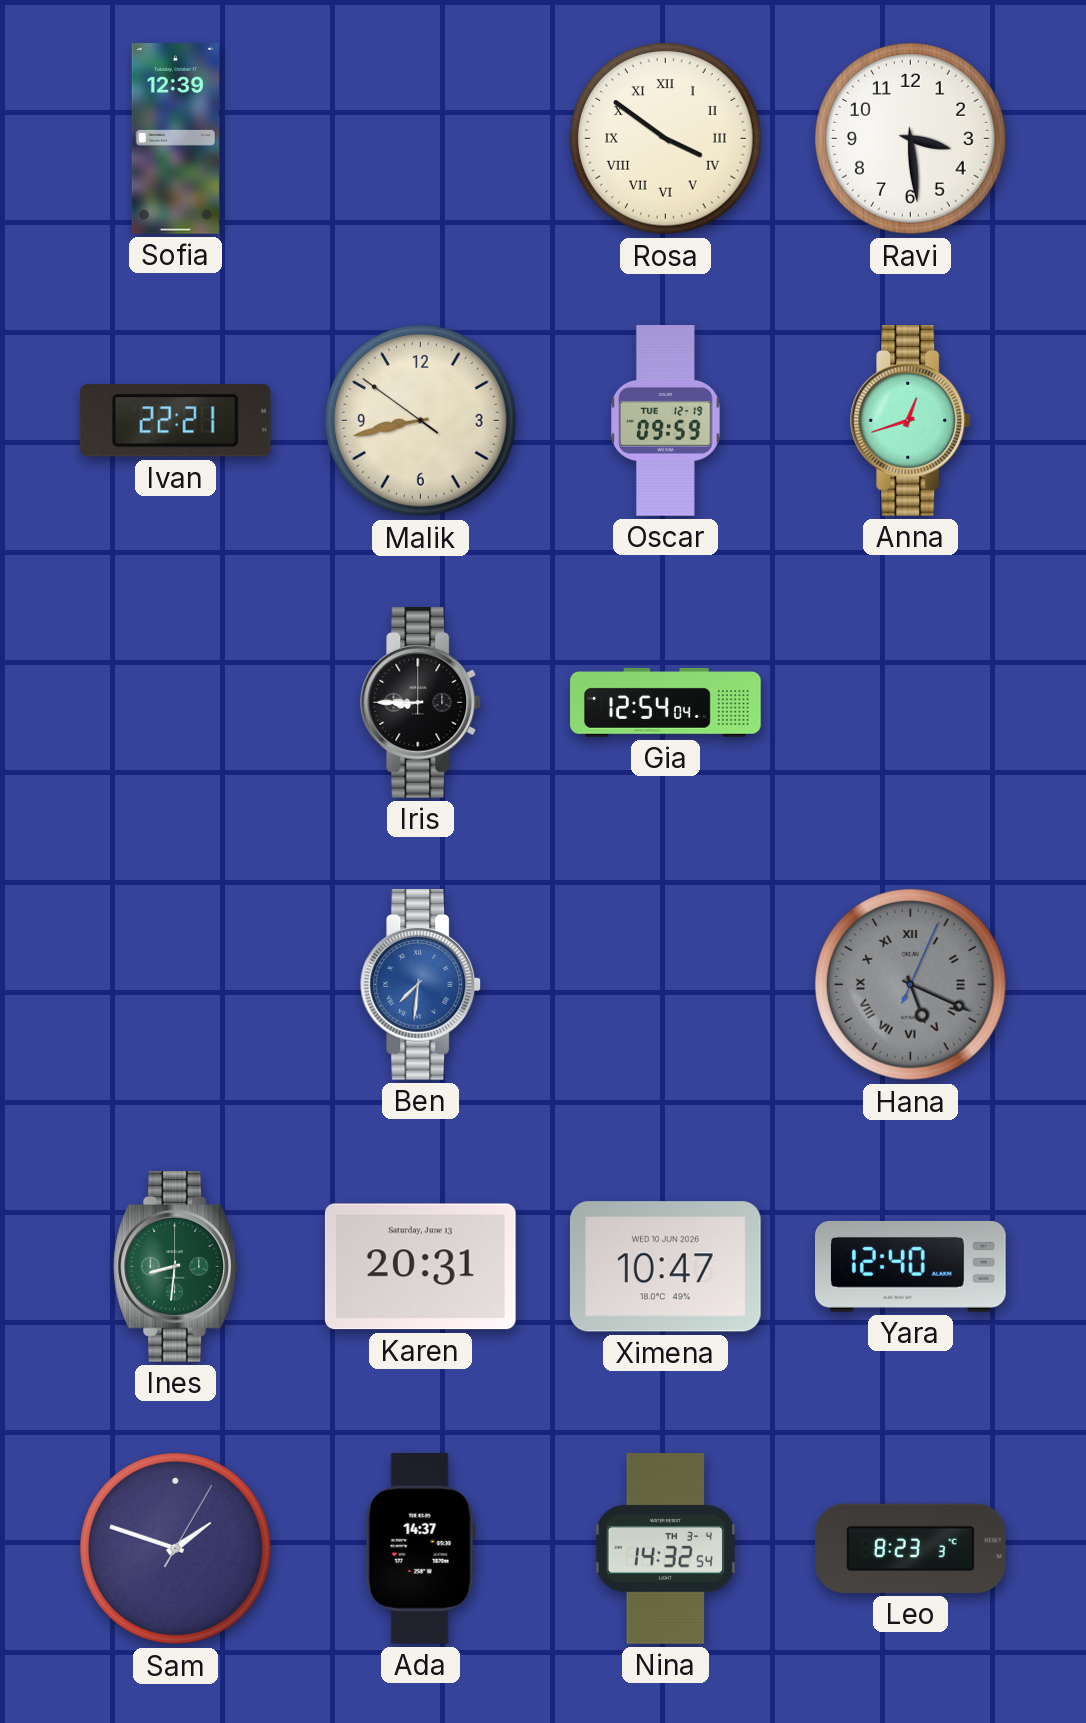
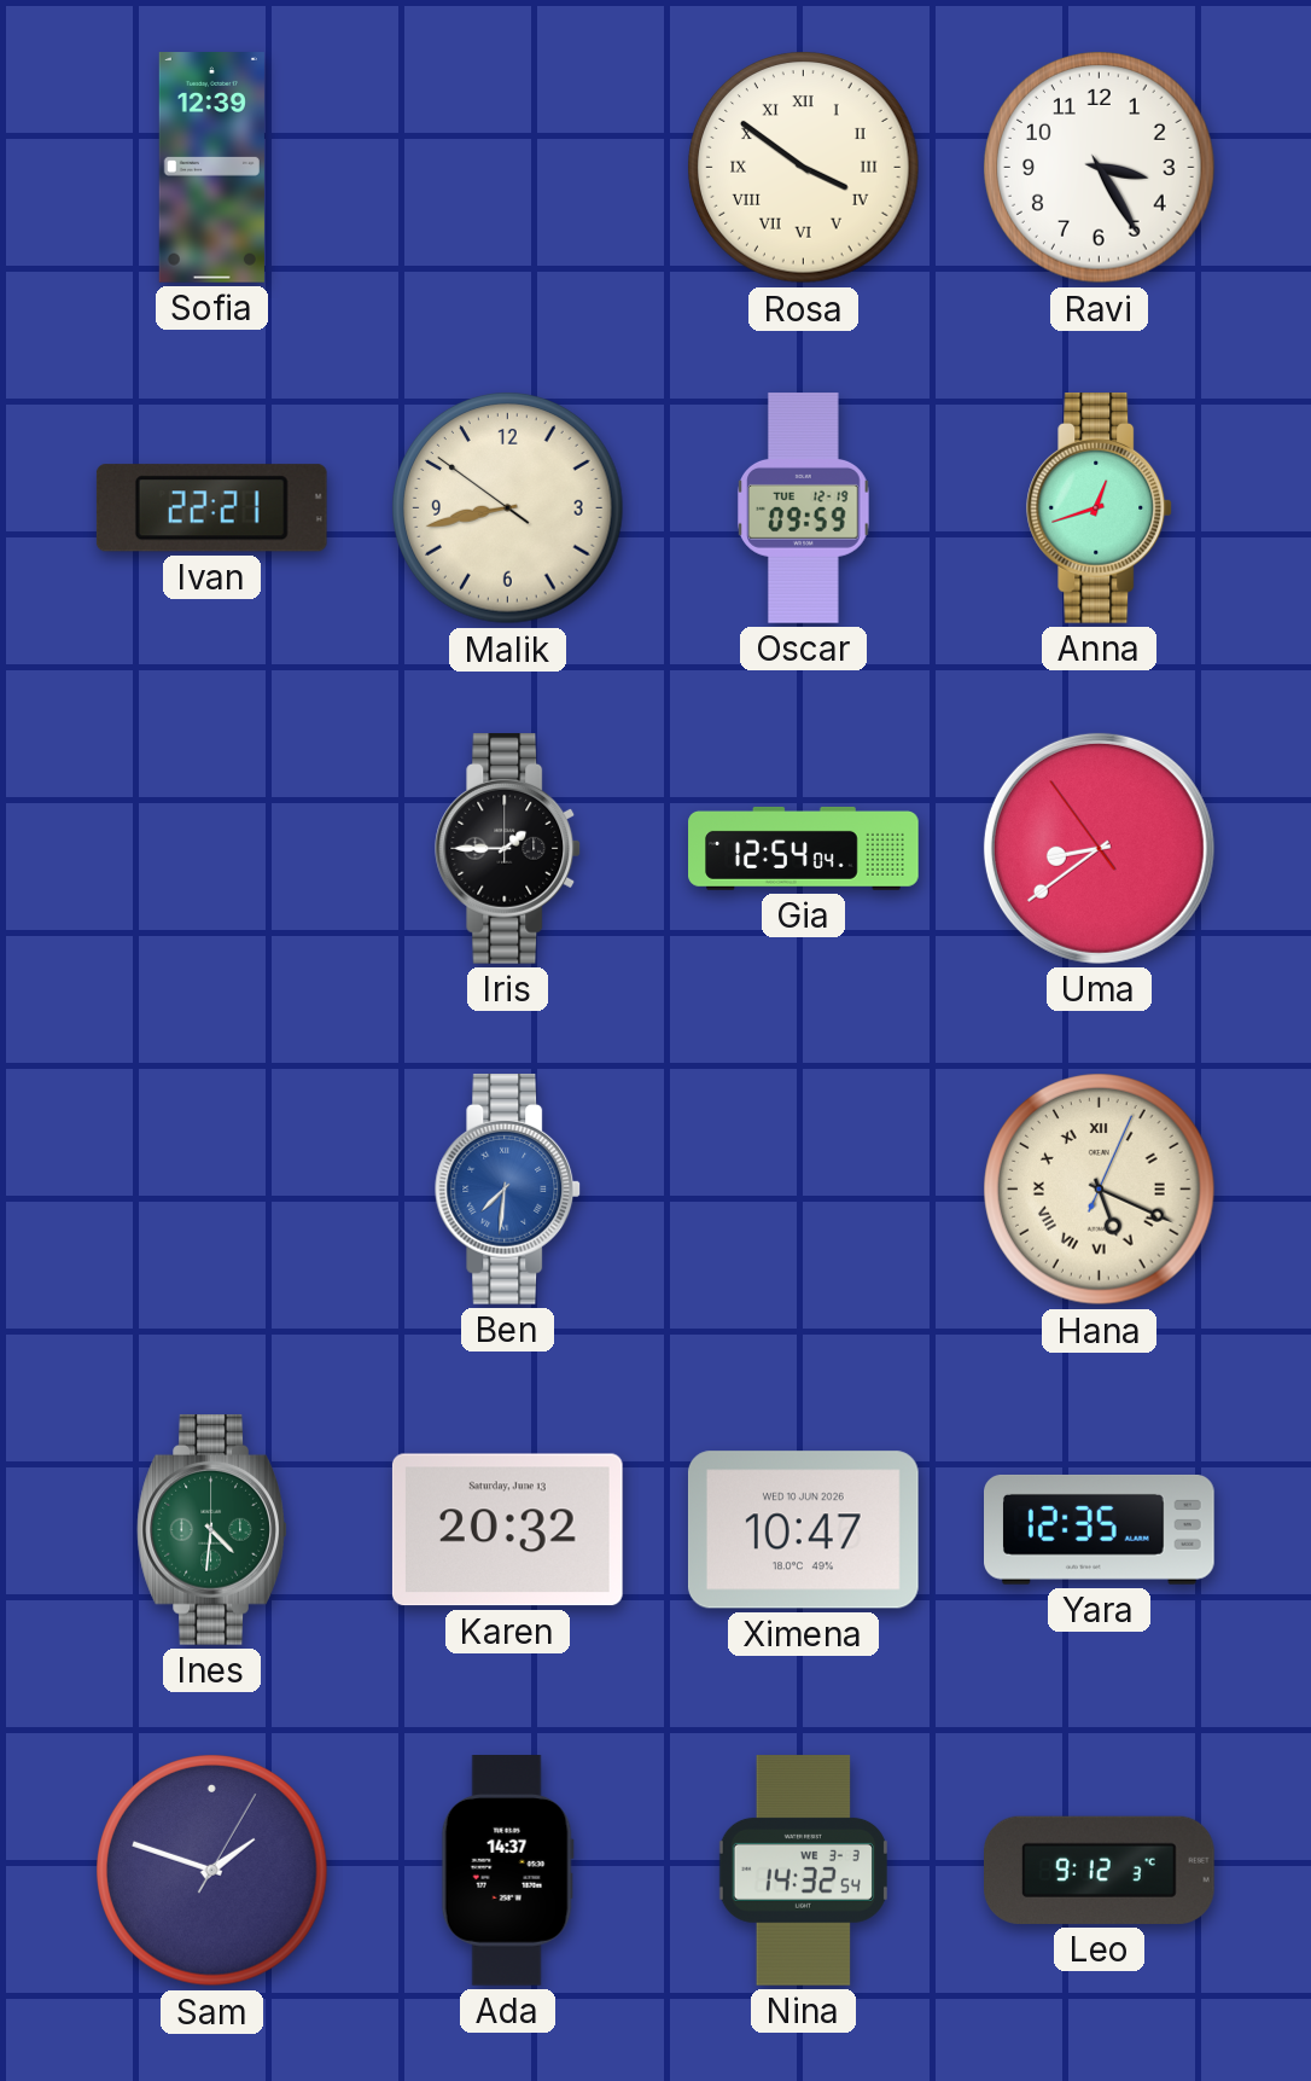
Ravi: 3:29 -> 3:25 (1100, 168)
Iris: 8:45 -> 1:45 (508, 849)
Uma: none -> 8:38 (1099, 848)
Hana dial: grey -> cream (1100, 1190)
Ines: 8:31 -> 4:31 (212, 1530)
Karen: 20:31 -> 20:32 (507, 1530)
Yara: 12:40 -> 12:35 (1100, 1529)
Nina date: TH 3-4 -> WE 3-3 (803, 1871)
Leo: 8:23 -> 9:12 (1100, 1870)
